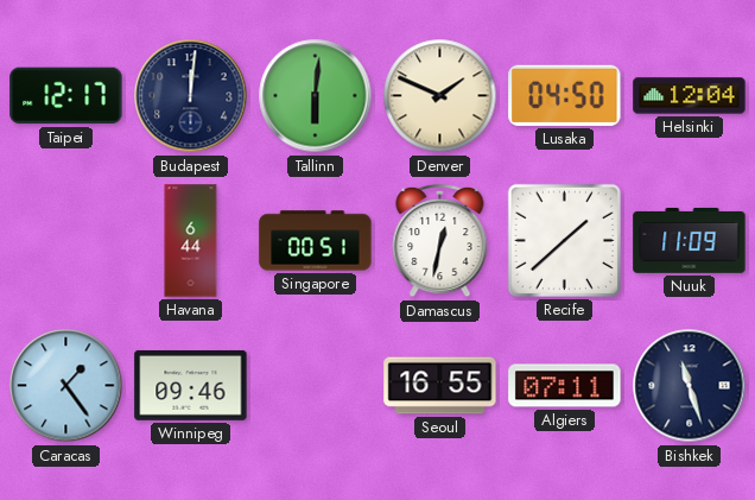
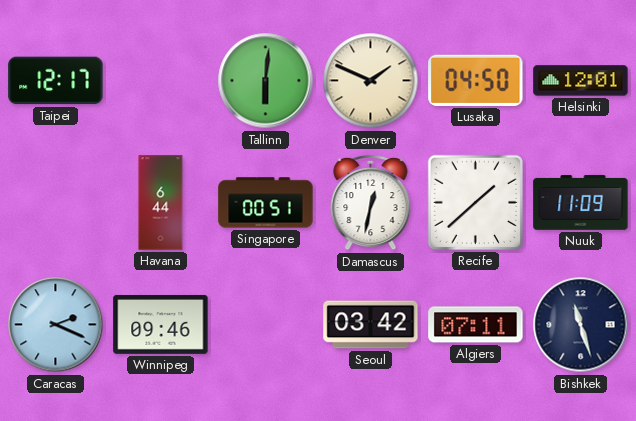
Budapest: 12:01 -> none (191, 96)
Helsinki: 12:04 -> 12:01 (581, 81)
Caracas: 1:24 -> 2:19 (56, 325)
Seoul: 16:55 -> 03:42 (371, 325)
